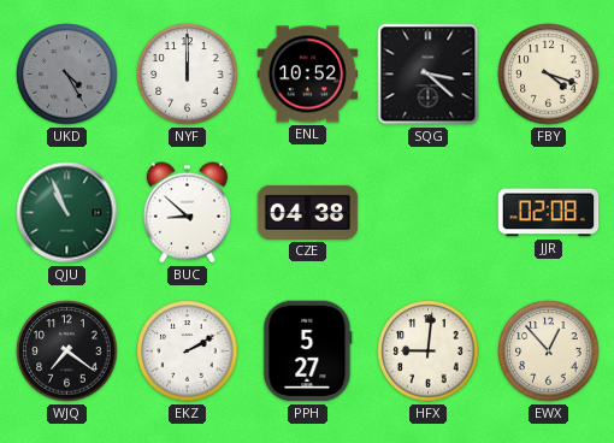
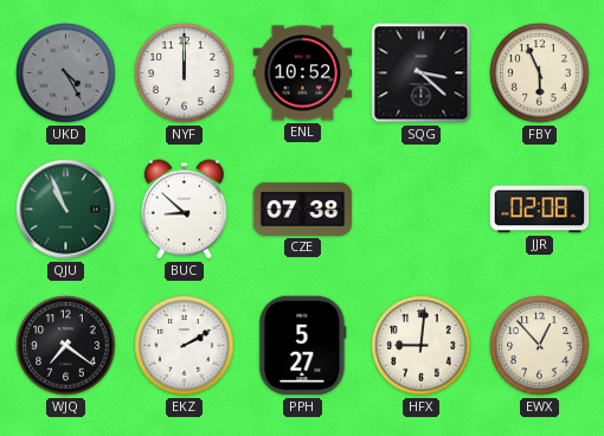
FBY: 4:18 -> 5:56 (540, 73)
CZE: 04:38 -> 07:38 (303, 209)
